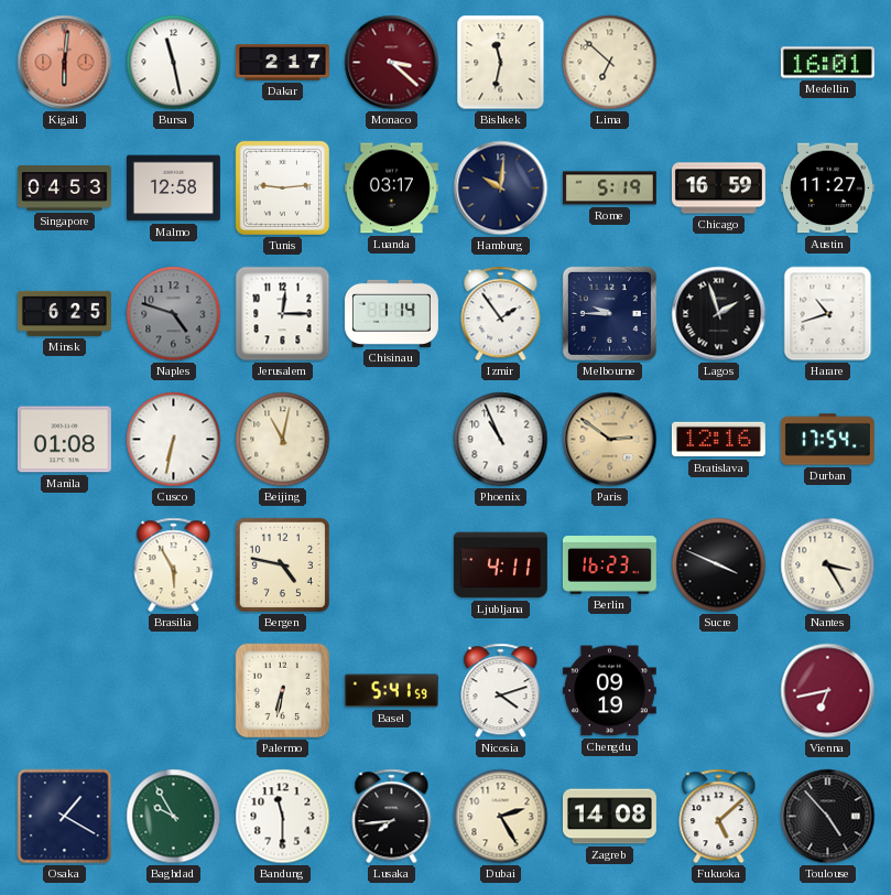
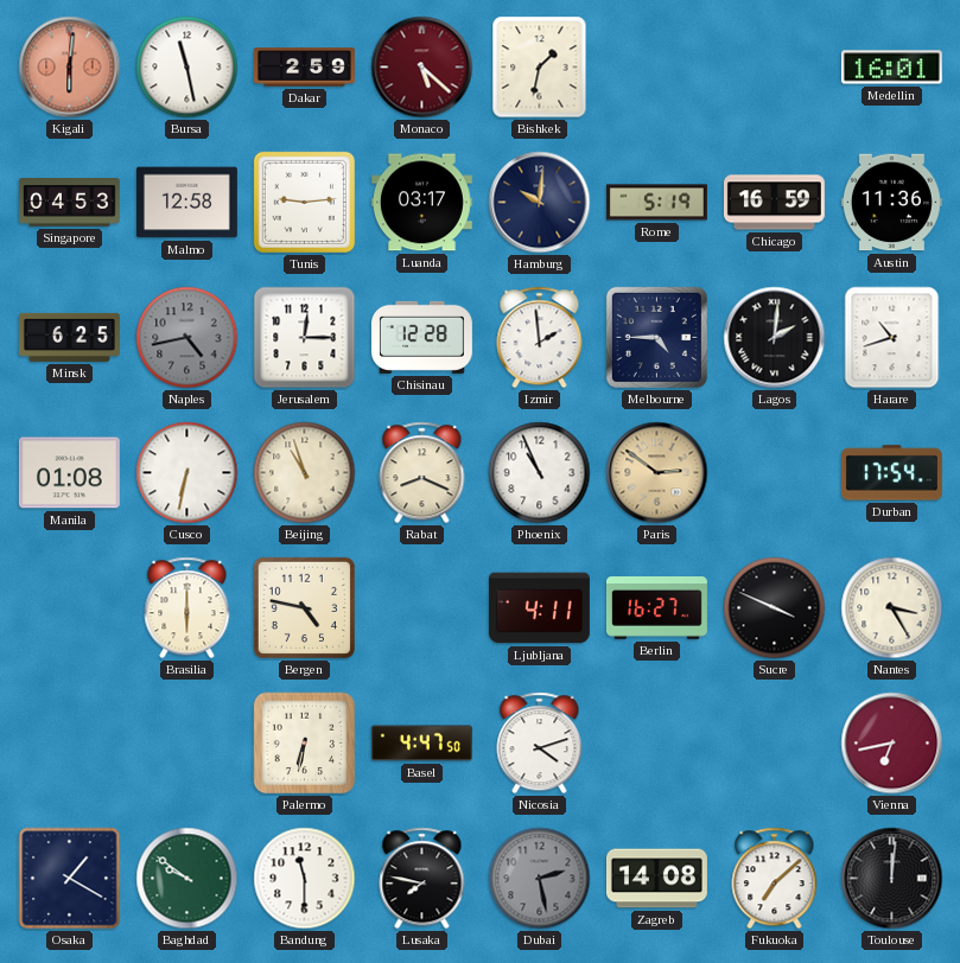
Dakar: 2:17 -> 2:59 (304, 68)
Monaco: 3:22 -> 5:22 (422, 68)
Bishkek: 11:32 -> 1:32 (540, 68)
Lima: 6:52 -> none (610, 63)
Austin: 11:27 -> 11:36 (891, 203)
Naples: 4:48 -> 4:43 (187, 338)
Chisinau: 1:14 -> 12:28 (421, 337)
Izmir: 1:54 -> 1:59 (540, 338)
Melbourne: 9:45 -> 4:45 (656, 337)
Lagos: 1:57 -> 2:01 (775, 338)
Beijing: 11:02 -> 10:57 (305, 473)
Rabat: none -> 8:19 (422, 473)
Bratislava: 12:16 -> none (718, 440)
Brasilia: 5:55 -> 6:00 (187, 608)
Berlin: 16:23 -> 16:27 (656, 608)
Basel: 5:41 -> 4:47 (421, 744)
Chengdu: 09:19 -> none (609, 691)
Baghdad: 9:55 -> 9:51 (187, 879)
Lusaka: 7:44 -> 7:47 (422, 879)
Dubai: 2:25 -> 2:28 (540, 879)
Dubai dial: cream -> grey (540, 879)
Fukuoka: 5:08 -> 7:08 (775, 879)
Toulouse: 4:53 -> 12:01 (892, 879)
